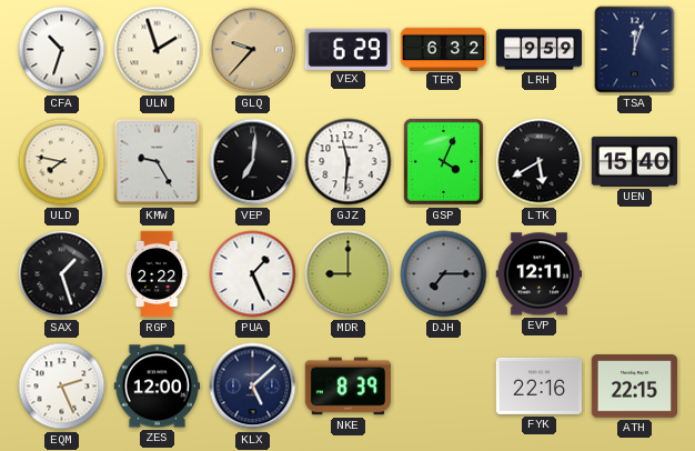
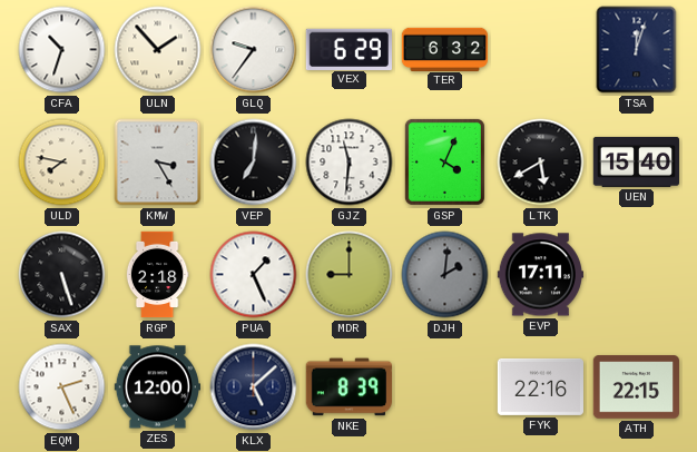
ULN: 1:57 -> 1:53 (158, 50)
GLQ: 9:37 -> 9:36 (254, 50)
GLQ dial: champagne -> white (254, 50)
LRH: 9:59 -> none (540, 50)
KMW: 9:25 -> 3:25 (158, 163)
SAX: 1:27 -> 5:27 (62, 275)
RGP: 2:22 -> 2:18 (157, 275)
DJH: 7:15 -> 2:01 (445, 275)
EVP: 12:11 -> 17:11 (540, 275)
